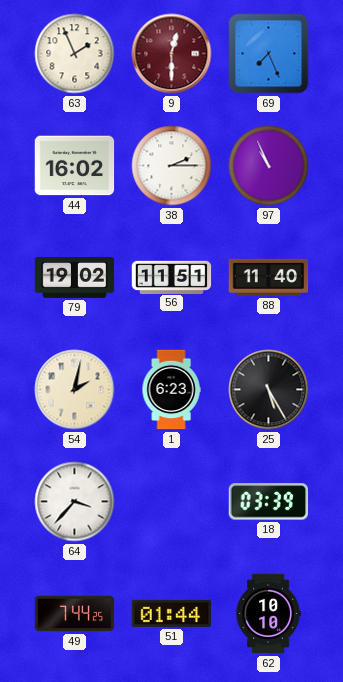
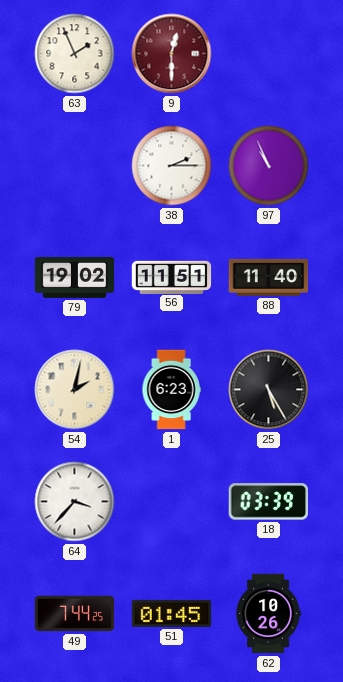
69: 7:26 -> none (269, 54)
44: 16:02 -> none (75, 166)
51: 01:44 -> 01:45 (172, 613)
62: 10:10 -> 10:26 (268, 614)
